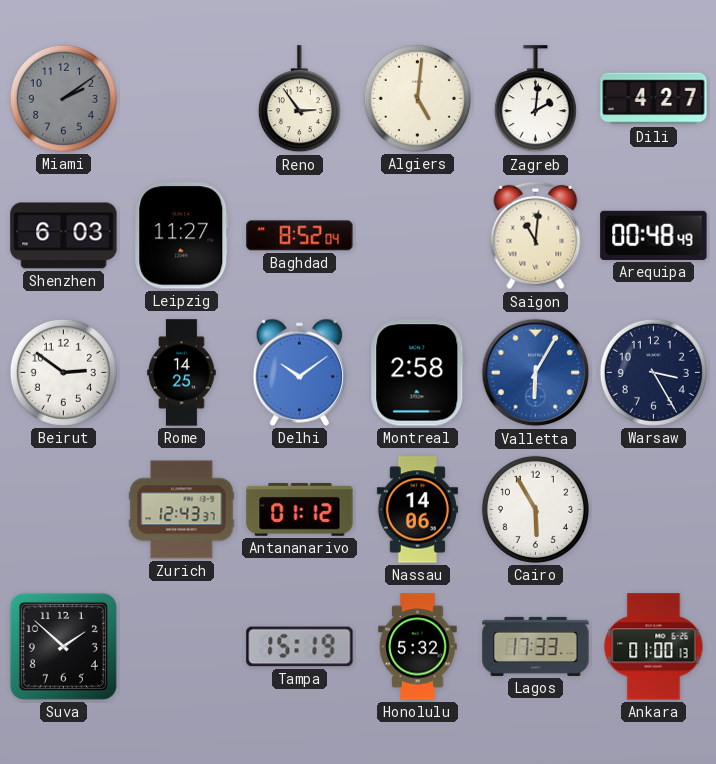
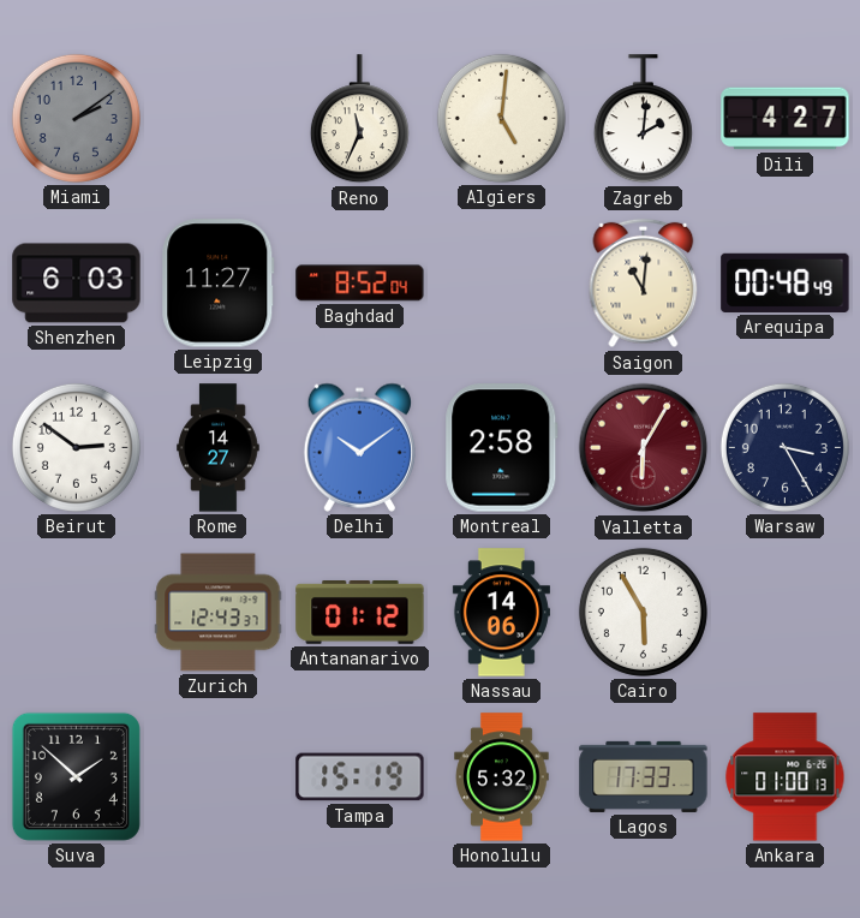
Reno: 2:54 -> 11:34 (359, 119)
Rome: 14:25 -> 14:27 (219, 448)
Valletta dial: blue -> burgundy (644, 448)
